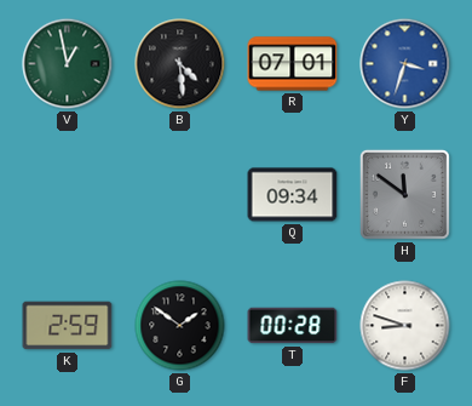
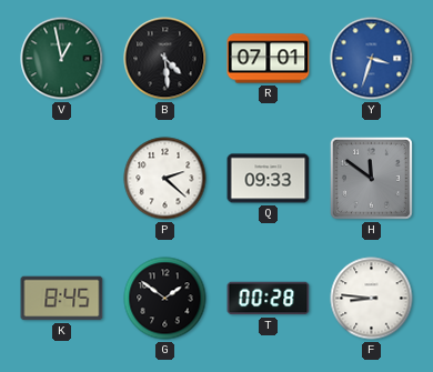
P: none -> 2:22 (165, 179)
Q: 09:34 -> 09:33 (269, 179)
K: 2:59 -> 8:45 (62, 299)
F: 8:48 -> 8:46 (372, 299)
